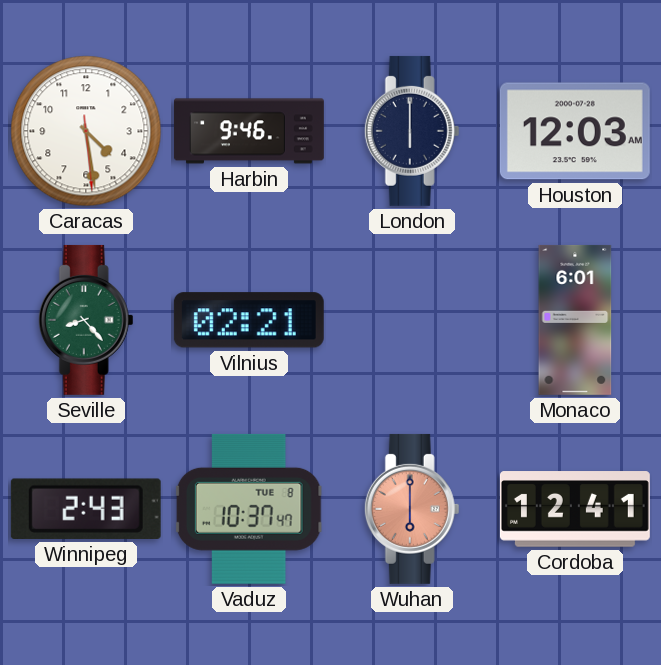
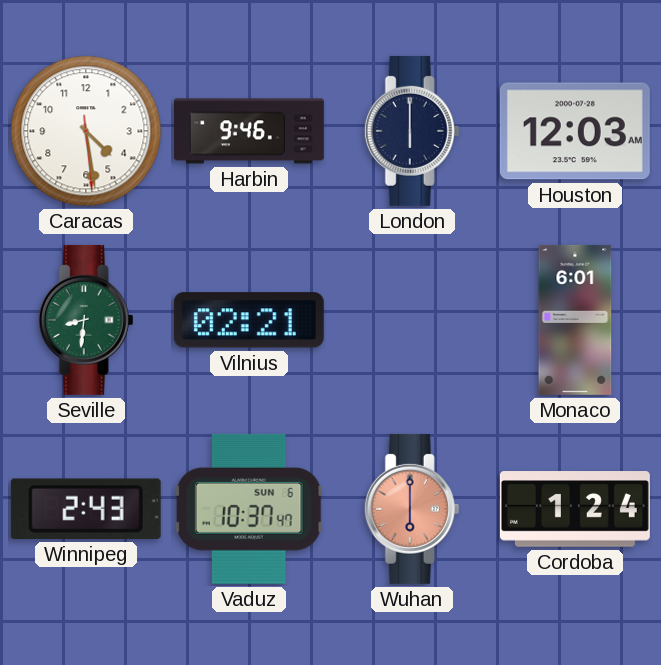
Seville: 8:23 -> 8:31 (86, 320)
Vaduz date: TUE 8 -> SUN 6 (249, 509)
Cordoba: 12:41 -> 1:24 (575, 509)
